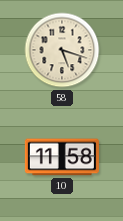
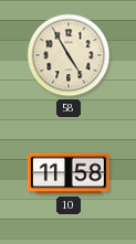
58: 5:18 -> 4:55 (69, 55)
